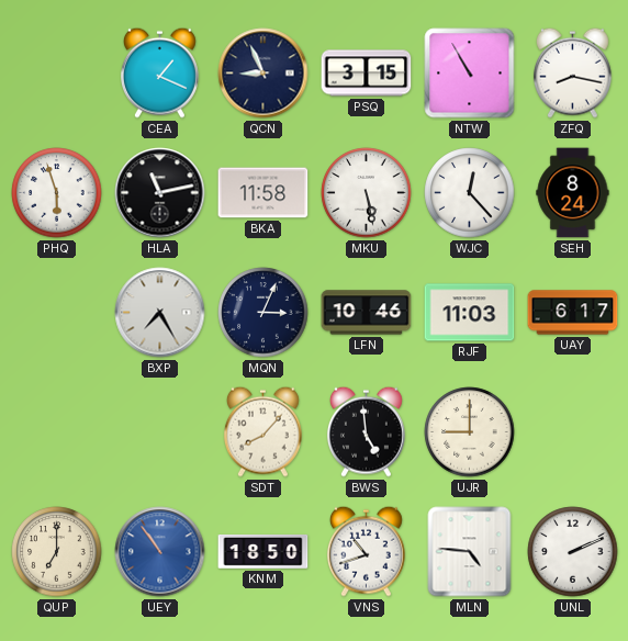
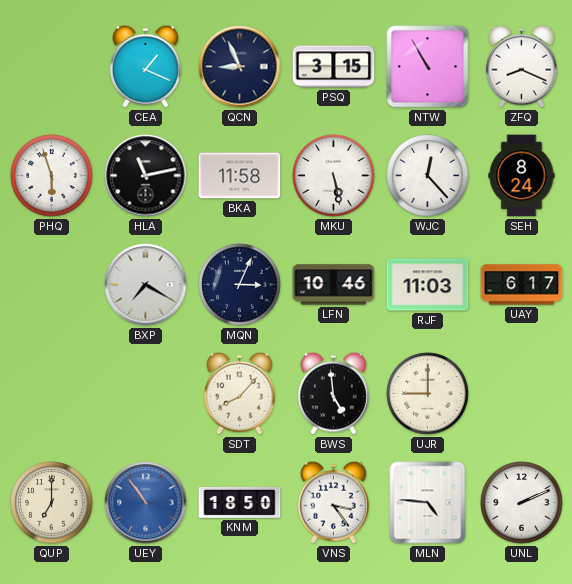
ZFQ: 8:17 -> 8:19 (521, 66)
BXP: 7:25 -> 7:20 (146, 285)
VNS: 10:42 -> 3:24 (333, 502)
